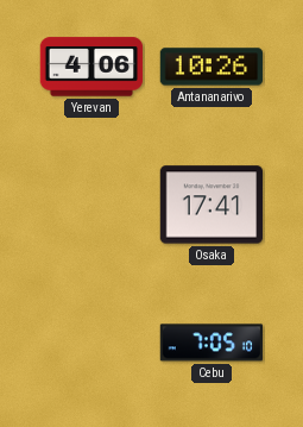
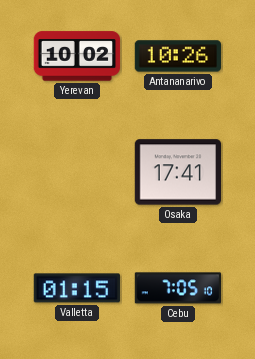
Yerevan: 4:06 -> 10:02 (77, 56)
Valletta: none -> 01:15 (76, 288)
